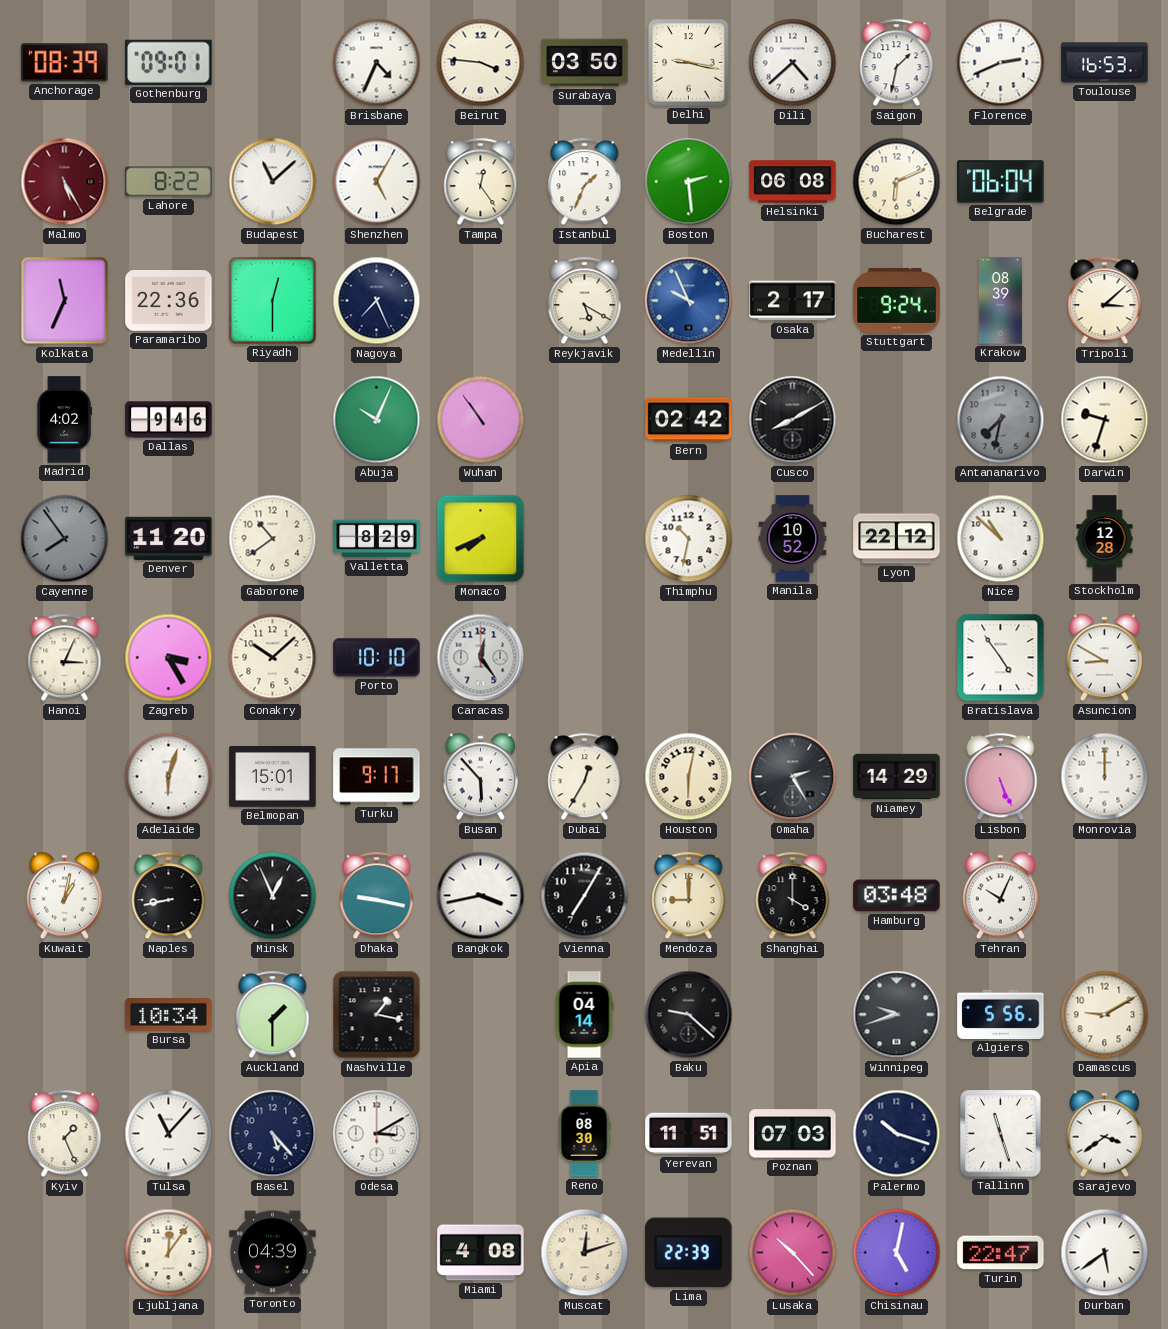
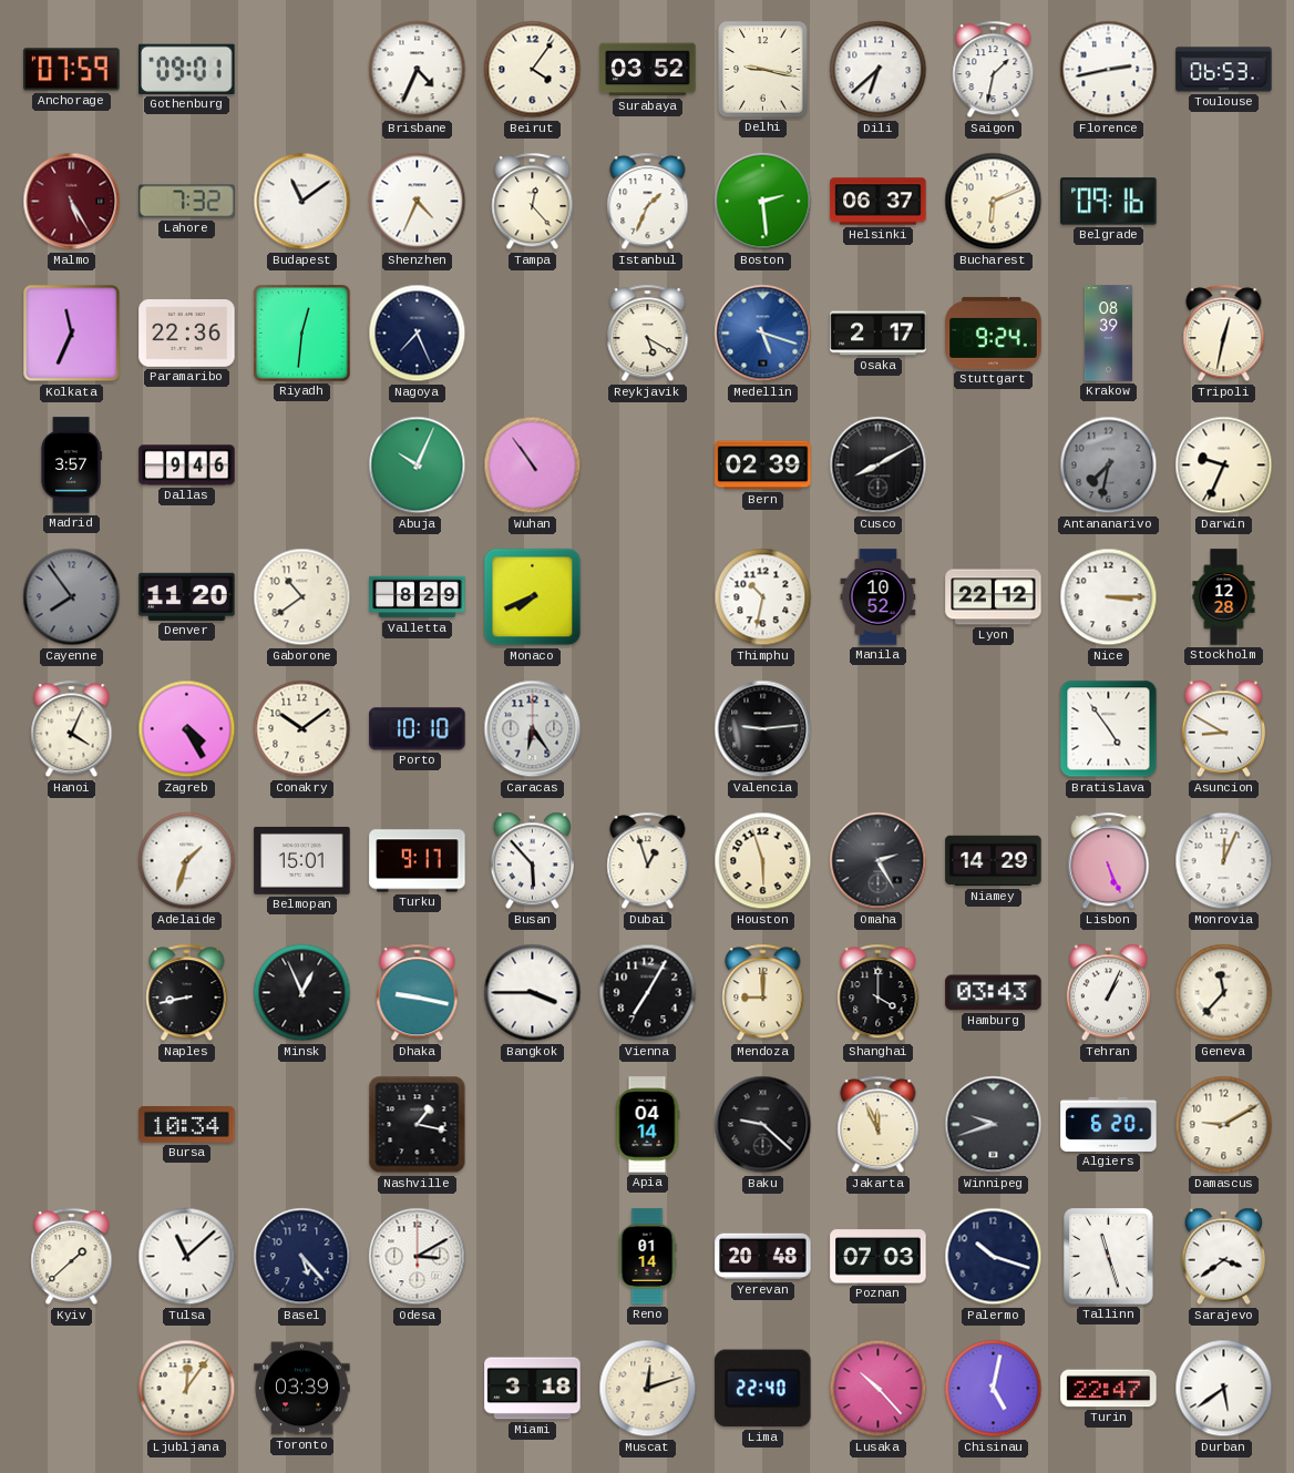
Anchorage: 08:39 -> 07:59 (72, 70)
Beirut: 3:46 -> 4:06 (533, 70)
Surabaya: 03:50 -> 03:52 (648, 70)
Dili: 4:38 -> 6:38 (879, 70)
Florence: 2:41 -> 2:43 (1109, 70)
Toulouse: 16:53 -> 06:53 (1224, 70)
Lahore: 8:22 -> 7:32 (187, 202)
Budapest: 11:08 -> 11:09 (302, 202)
Shenzhen: 5:05 -> 4:34 (418, 202)
Tampa: 12:24 -> 12:23 (533, 202)
Helsinki: 06:08 -> 06:37 (879, 202)
Belgrade: 06:04 -> 09:16 (1109, 202)
Riyadh: 12:30 -> 12:31 (302, 334)
Medellin: 9:56 -> 5:18 (763, 334)
Tripoli: 3:08 -> 12:32 (1224, 334)
Madrid: 4:02 -> 3:57 (71, 466)
Bern: 02:42 -> 02:39 (763, 466)
Darwin: 9:33 -> 9:34 (1224, 466)
Nice: 10:52 -> 3:15 (1109, 597)
Hanoi: 3:04 -> 4:04 (72, 729)
Zagreb: 3:25 -> 4:25 (187, 729)
Conakry: 10:08 -> 10:09 (302, 729)
Caracas: 12:24 -> 6:24 (533, 729)
Valencia: none -> 9:14 (763, 729)
Adelaide: 6:03 -> 1:33 (187, 861)
Dubai: 12:35 -> 12:57 (648, 861)
Houston: 6:02 -> 5:57 (763, 861)
Monrovia: 12:00 -> 12:04 (1224, 861)
Kuwait: 1:02 -> none (64, 896)
Bangkok: 3:43 -> 3:45 (533, 993)
Hamburg: 03:48 -> 03:43 (994, 993)
Tehran: 10:04 -> 1:04 (1108, 993)
Geneva: none -> 11:37 (1224, 993)
Auckland: 1:30 -> none (273, 1015)
Jakarta: none -> 11:56 (879, 1125)
Algiers: 5:56 -> 6:20 (1109, 1124)
Kyiv: 1:26 -> 1:38 (72, 1257)
Tulsa: 11:07 -> 11:08 (187, 1257)
Reno: 08:30 -> 01:14 (647, 1257)
Yerevan: 11:51 -> 20:48 (763, 1257)
Toronto: 04:39 -> 03:39 (302, 1389)
Miami: 4:08 -> 3:18 (533, 1389)
Lima: 22:39 -> 22:40 (763, 1389)
